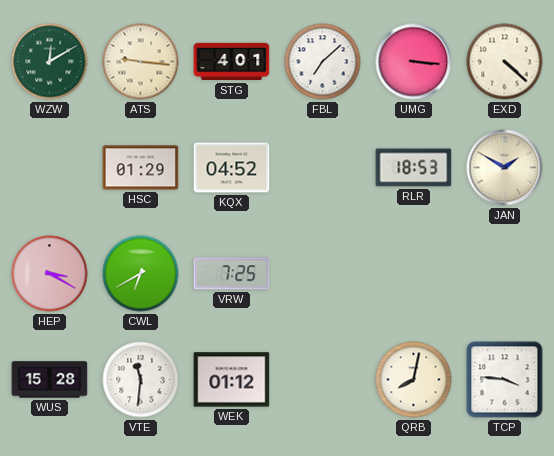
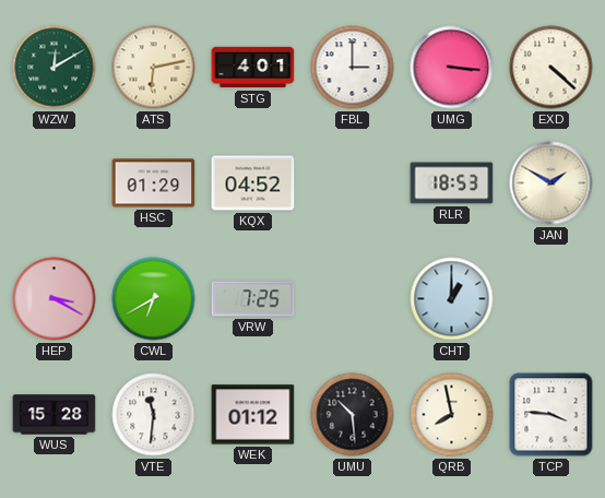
ATS: 9:16 -> 6:13 (154, 68)
FBL: 7:08 -> 3:00 (353, 68)
CHT: none -> 1:00 (452, 299)
UMU: none -> 10:29 (353, 415)
QRB: 8:02 -> 7:58 (452, 415)
